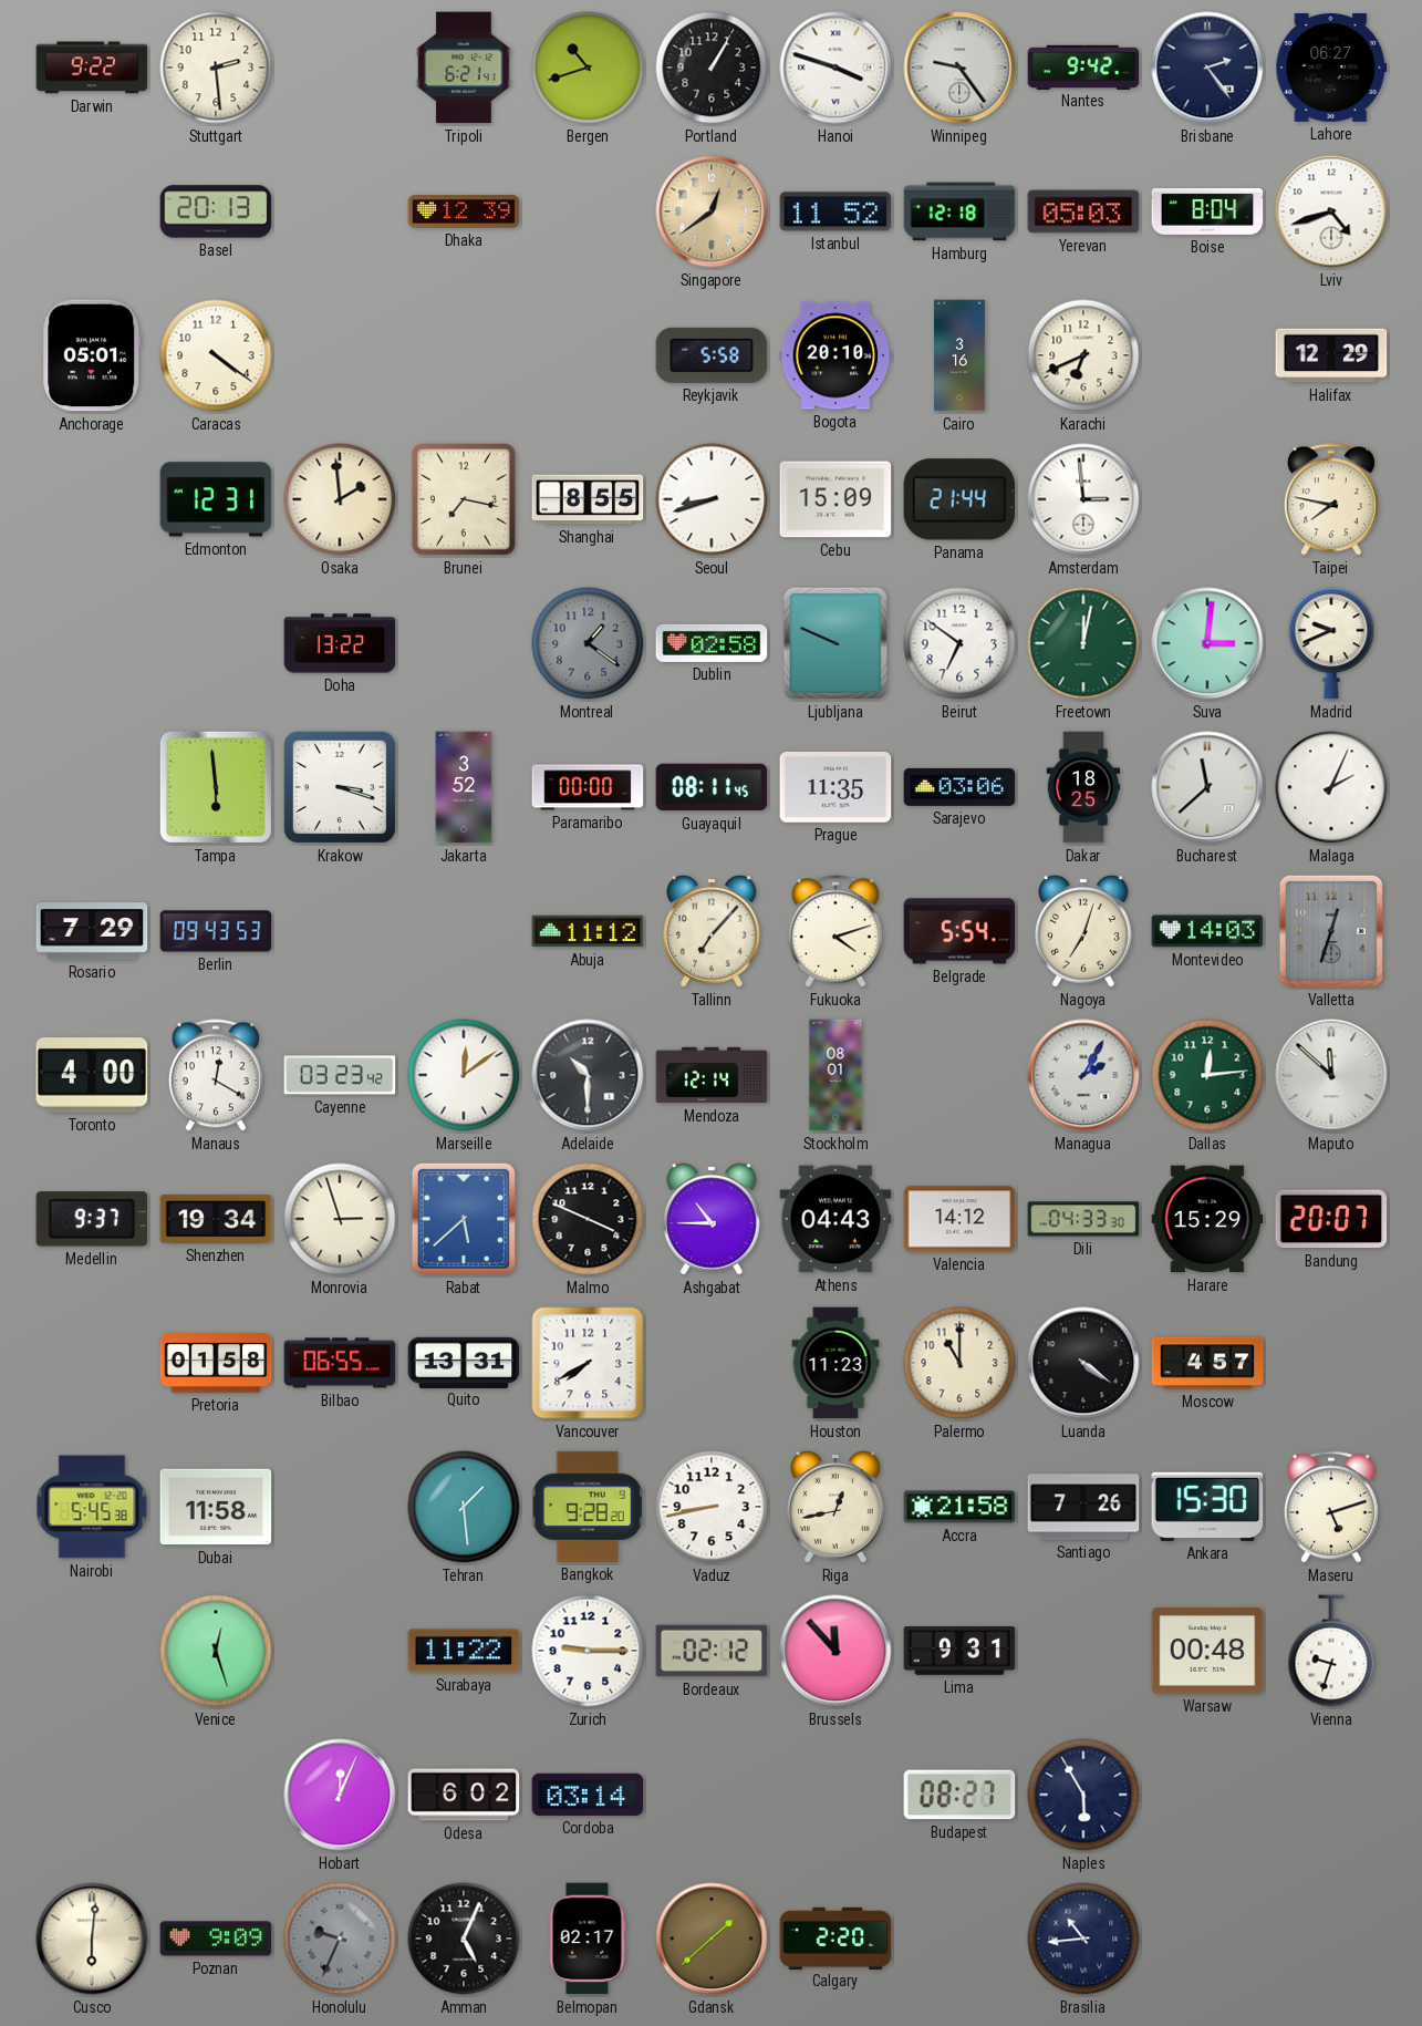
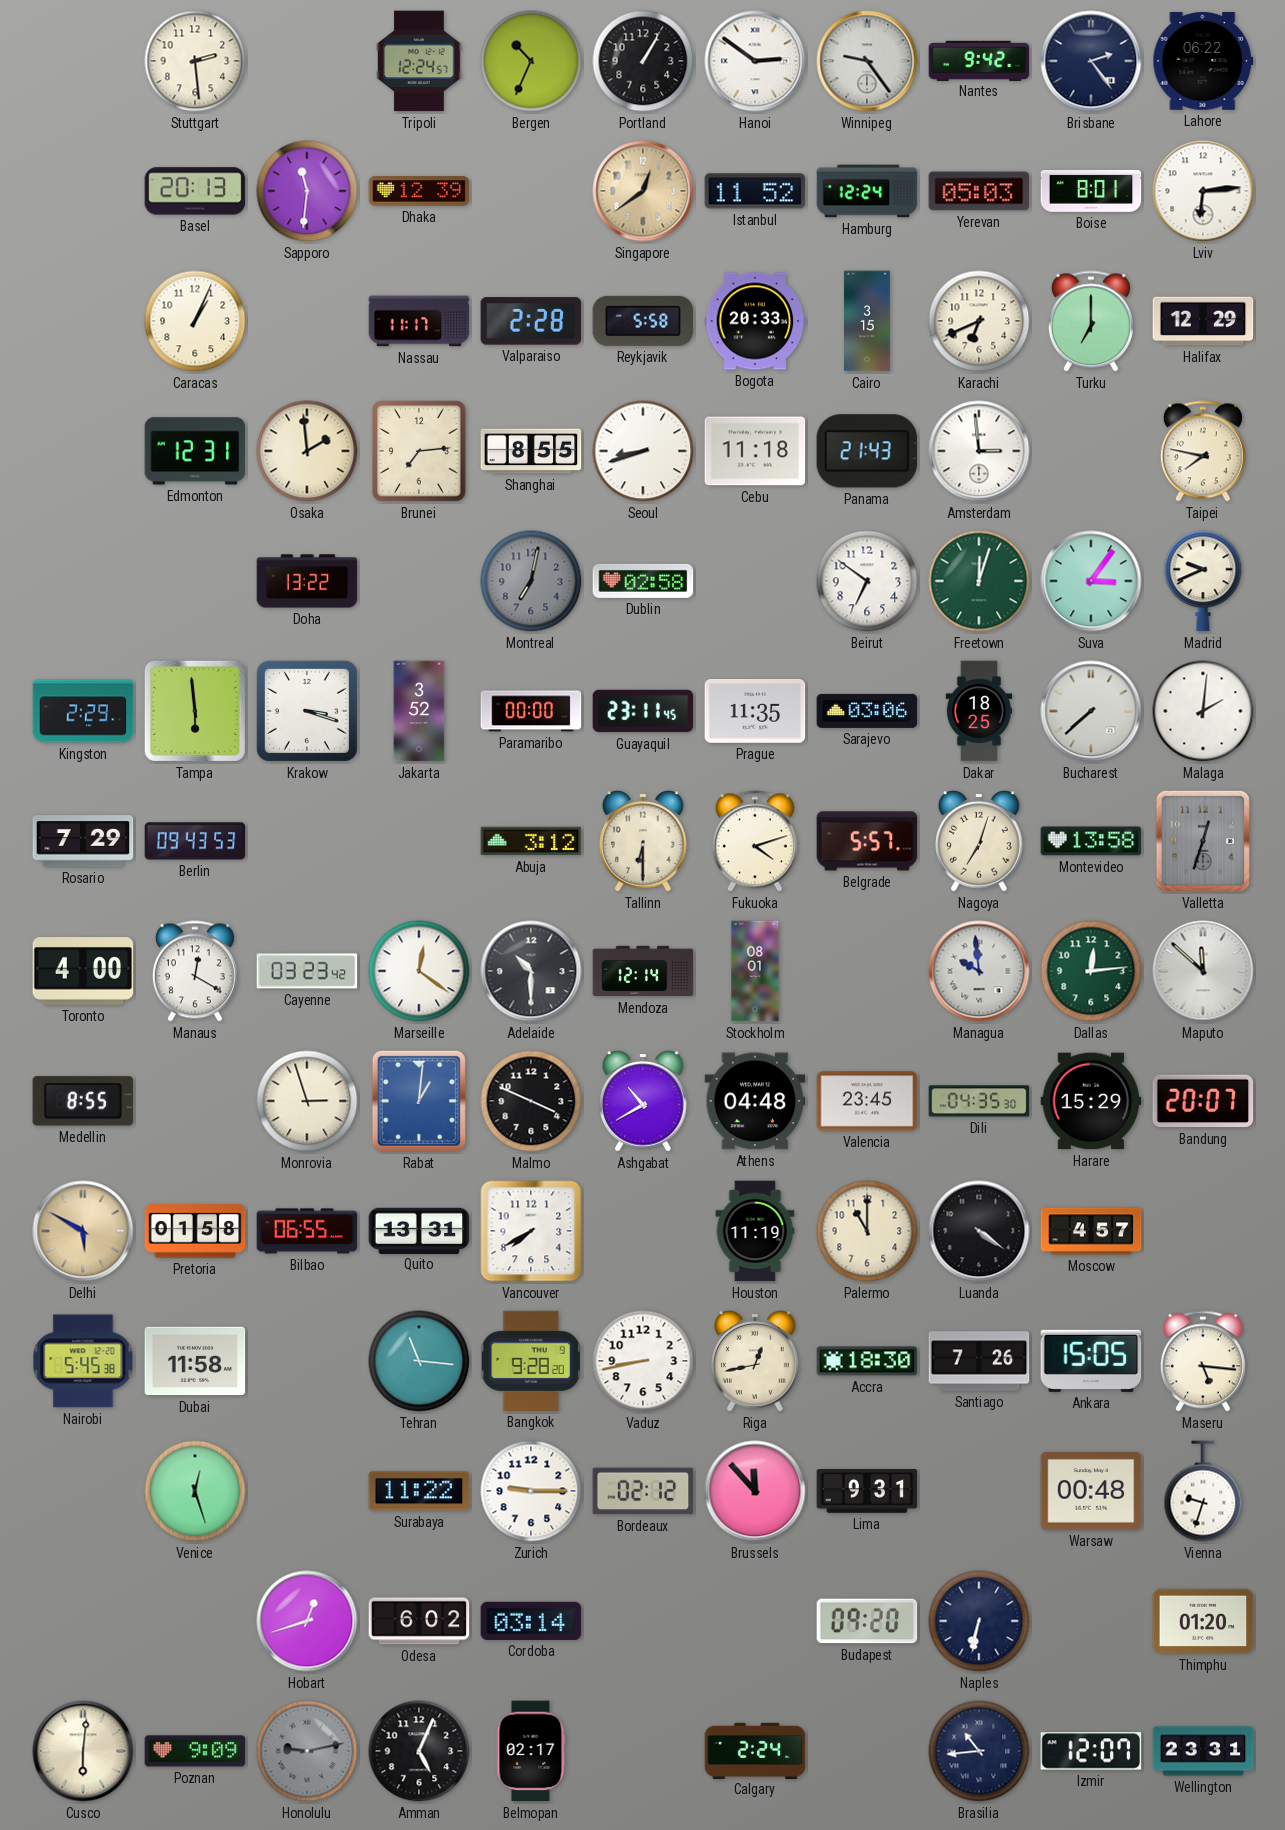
Darwin: 9:22 -> none (92, 68)
Tripoli: 6:21 -> 12:24 (419, 61)
Bergen: 10:42 -> 10:34 (531, 61)
Hanoi: 3:48 -> 2:51 (755, 61)
Lahore: 06:27 -> 06:22 (1203, 62)
Sapporo: none -> 11:31 (307, 191)
Hamburg: 12:18 -> 12:24 (867, 191)
Boise: 8:04 -> 8:01 (1091, 191)
Lviv: 4:42 -> 6:14 (1203, 191)
Anchorage: 05:01 -> none (92, 355)
Caracas: 4:21 -> 1:04 (195, 321)
Nassau: none -> 11:17 (419, 321)
Valparaiso: none -> 2:28 (531, 321)
Bogota: 20:10 -> 20:33 (755, 321)
Cairo: 3:16 -> 3:15 (867, 321)
Turku: none -> 7:00 (1091, 321)
Brunei: 7:17 -> 7:14 (420, 451)
Cebu: 15:09 -> 11:18 (755, 451)
Panama: 21:44 -> 21:43 (867, 451)
Montreal: 1:21 -> 7:02 (531, 581)
Ljubljana: 9:49 -> none (835, 643)
Freetown: 12:02 -> 12:03 (979, 581)
Suva: 3:01 -> 3:06 (1091, 581)
Kingston: none -> 2:29 (83, 711)
Guayaquil: 08:11 -> 23:11 (643, 711)
Bucharest: 11:38 -> 7:38 (1091, 711)
Malaga: 2:04 -> 2:01 (1203, 711)
Abuja: 11:12 -> 3:12 (531, 841)
Tallinn: 7:07 -> 6:30 (643, 841)
Belgrade: 5:54 -> 5:57 (867, 841)
Montevideo: 14:03 -> 13:58 (1091, 841)
Marseille: 12:09 -> 12:21 (419, 971)
Managua: 2:05 -> 9:59 (979, 971)
Medellin: 9:37 -> 8:55 (83, 1101)
Shenzhen: 19:34 -> none (216, 1219)
Rabat: 5:38 -> 1:01 (419, 1101)
Ashgabat: 10:45 -> 10:40 (643, 1101)
Athens: 04:43 -> 04:48 (755, 1101)
Valencia: 14:12 -> 23:45 (867, 1101)
Dili: 04:33 -> 04:35 (979, 1101)
Delhi: none -> 5:50 (83, 1231)
Houston: 11:23 -> 11:19 (755, 1231)
Tehran: 1:29 -> 11:16 (419, 1361)
Accra: 21:58 -> 18:30 (867, 1361)
Ankara: 15:30 -> 15:05 (1091, 1361)
Maseru: 5:12 -> 5:16 (1203, 1361)
Hobart: 12:04 -> 12:42 (307, 1621)
Budapest: 08:27 -> 09:20 (867, 1621)
Naples: 5:55 -> 6:32 (979, 1621)
Thimphu: none -> 01:20 (1203, 1621)
Honolulu: 9:34 -> 9:13 (307, 1751)
Gdansk: 1:38 -> none (712, 1939)
Calgary: 2:20 -> 2:24 (755, 1750)
Izmir: none -> 12:07 (1091, 1751)
Wellington: none -> 23:31 (1203, 1751)
